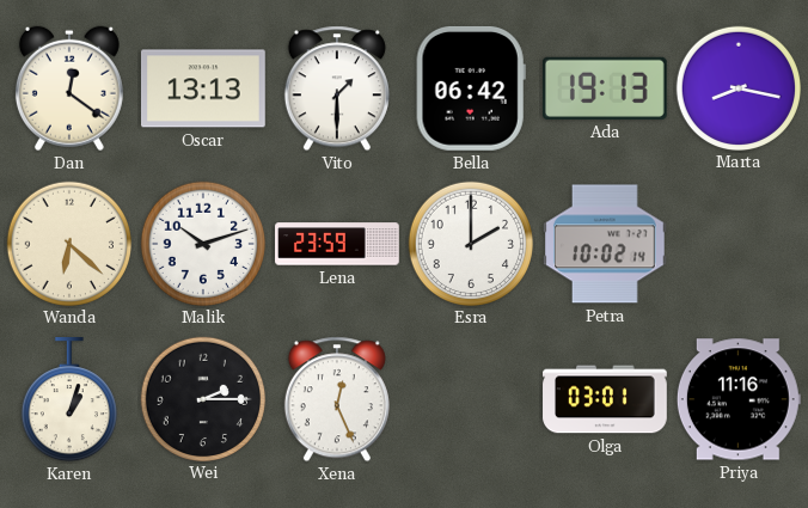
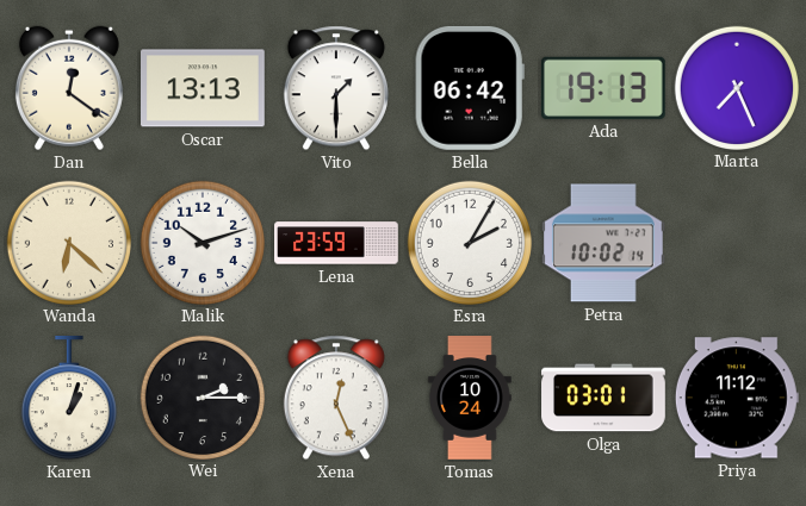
Marta: 8:17 -> 7:26 (736, 87)
Esra: 2:00 -> 2:05 (469, 242)
Tomas: none -> 10:24 (470, 398)
Priya: 11:16 -> 11:12 (737, 398)
